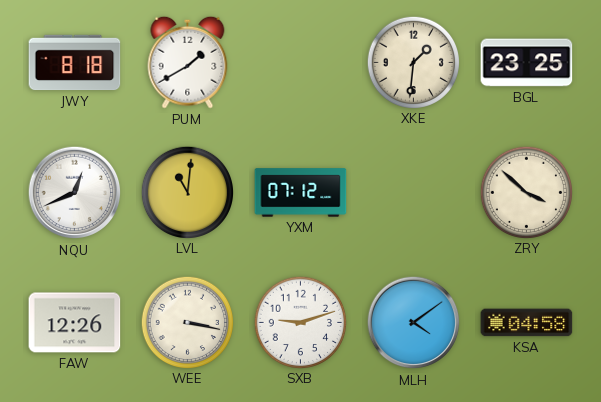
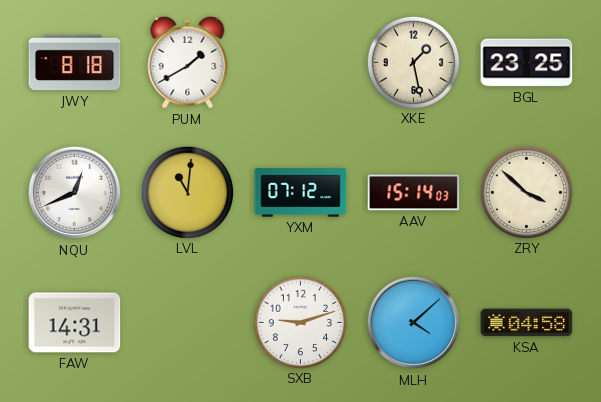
XKE: 1:31 -> 1:28 (413, 62)
AAV: none -> 15:14 (414, 193)
FAW: 12:26 -> 14:31 (75, 323)
WEE: 3:17 -> none (187, 322)
MLH: 4:09 -> 4:08 (414, 323)
